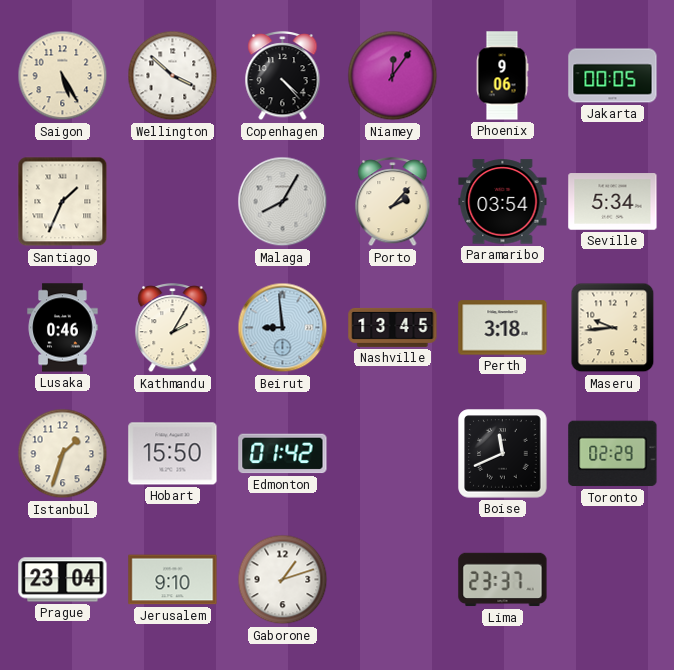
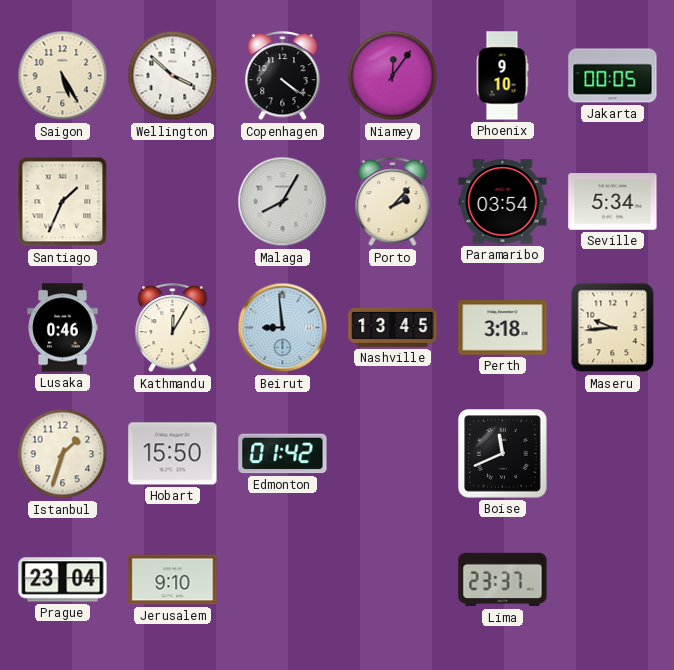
Copenhagen: 4:23 -> 4:21 (283, 77)
Phoenix: 9:06 -> 9:10 (502, 76)
Kathmandu: 2:05 -> 12:05 (173, 329)
Toronto: 02:29 -> none (613, 454)
Gaborone: 1:12 -> none (283, 580)
